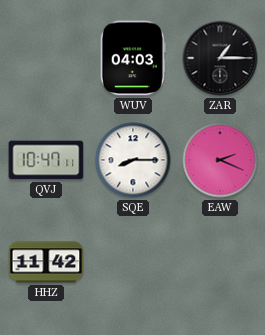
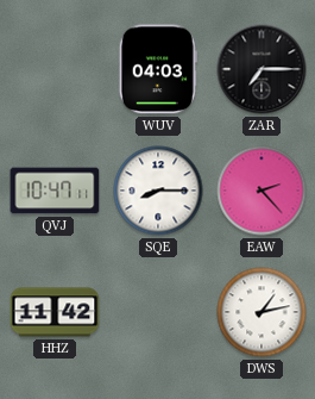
ZAR: 1:15 -> 7:15 (262, 69)
EAW: 2:19 -> 2:23 (262, 191)
DWS: none -> 1:13 (262, 312)
